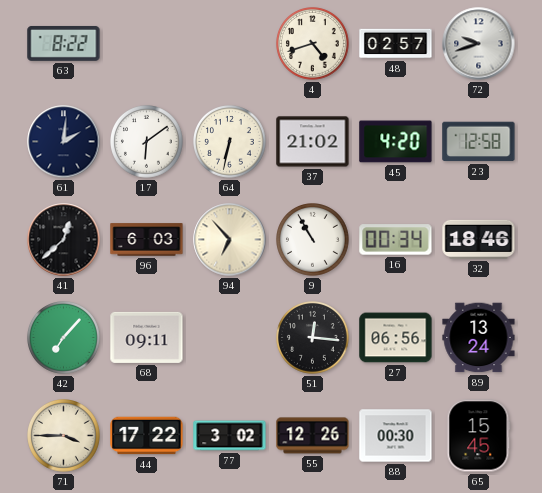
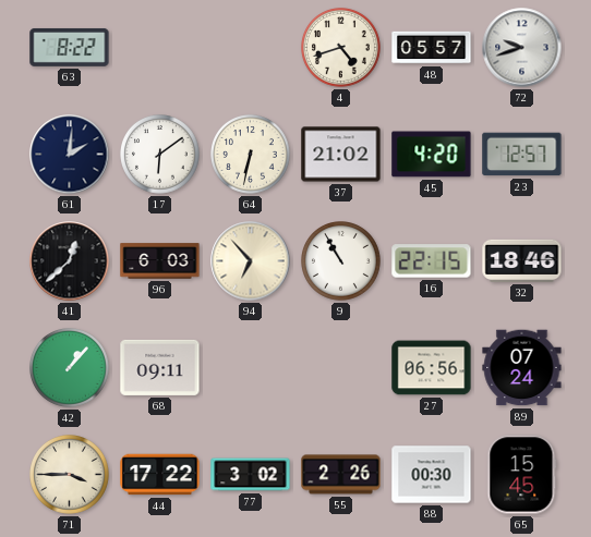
48: 02:57 -> 05:57 (432, 48)
23: 12:58 -> 12:57 (522, 155)
16: 00:34 -> 22:15 (432, 261)
42: 7:07 -> 1:07 (70, 368)
51: 12:16 -> none (313, 338)
89: 13:24 -> 07:24 (522, 368)
55: 12:26 -> 2:26 (341, 475)
